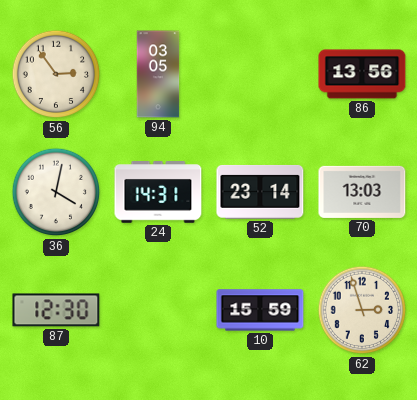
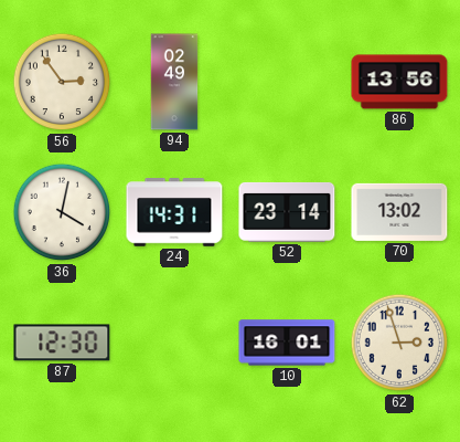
94: 03:05 -> 02:49 (174, 82)
70: 13:03 -> 13:02 (399, 212)
10: 15:59 -> 16:01 (287, 343)
